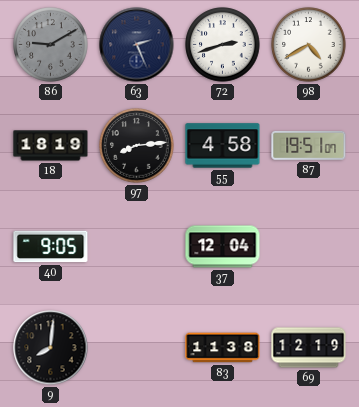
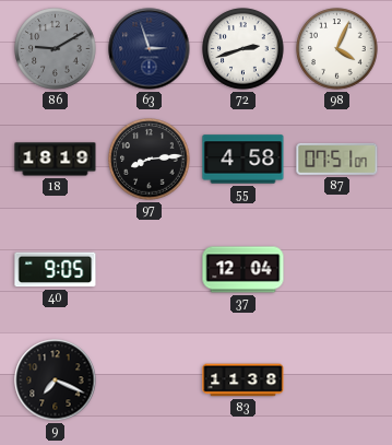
63: 2:26 -> 2:57 (150, 49)
98: 4:40 -> 4:04 (337, 49)
87: 19:51 -> 07:51 (337, 159)
9: 8:01 -> 7:19 (56, 380)
69: 12:19 -> none (309, 348)
